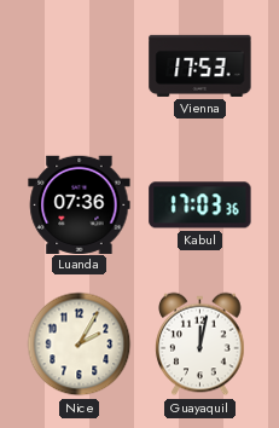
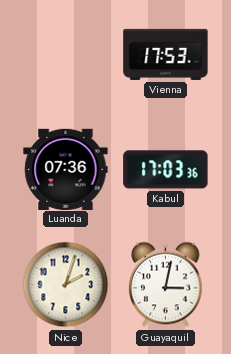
Nice: 2:05 -> 2:03 (66, 285)
Guayaquil: 12:02 -> 3:02 (166, 285)
